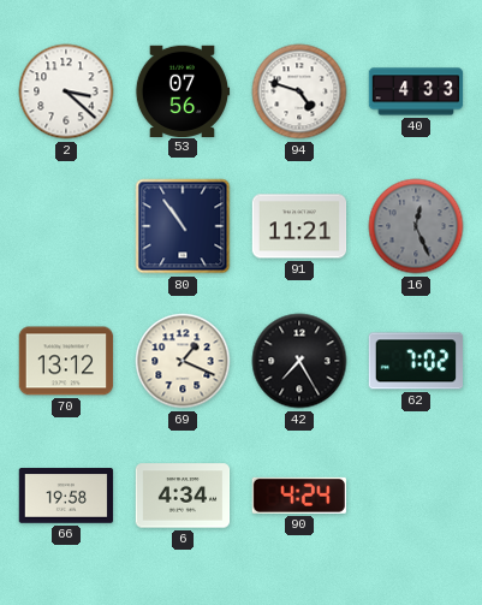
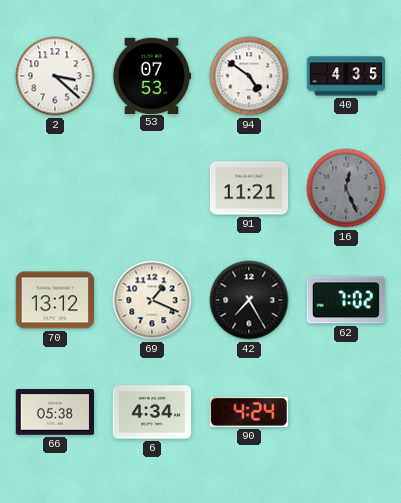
53: 07:56 -> 07:53 (152, 75)
94: 4:48 -> 4:51 (249, 76)
40: 4:33 -> 4:35 (346, 76)
80: 10:54 -> none (183, 226)
66: 19:58 -> 05:38 (55, 412)
